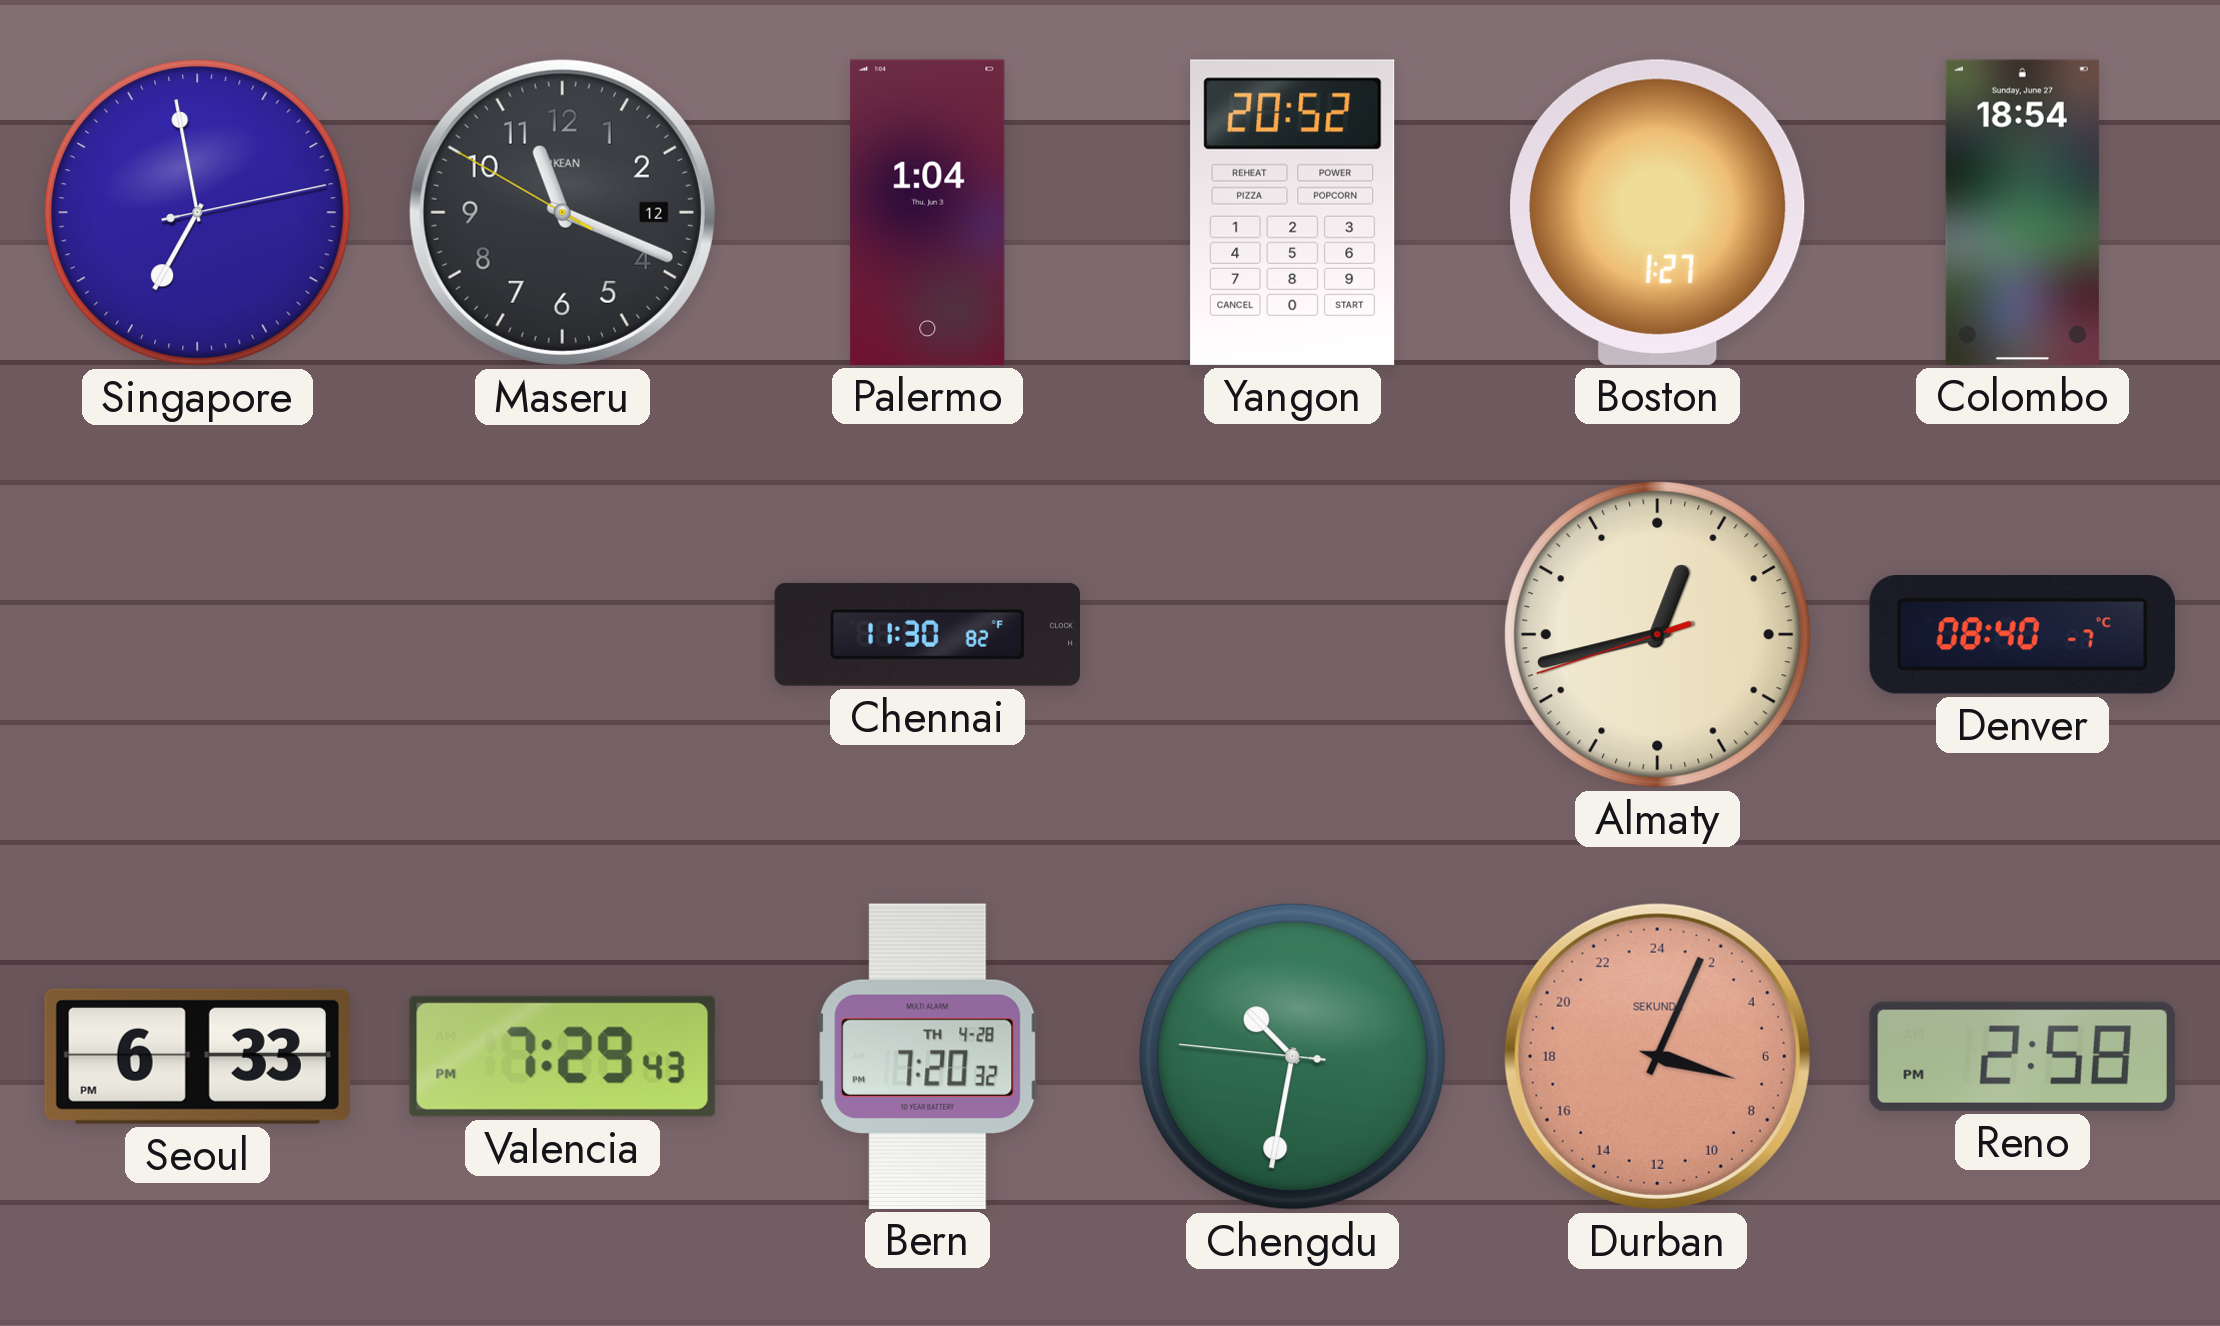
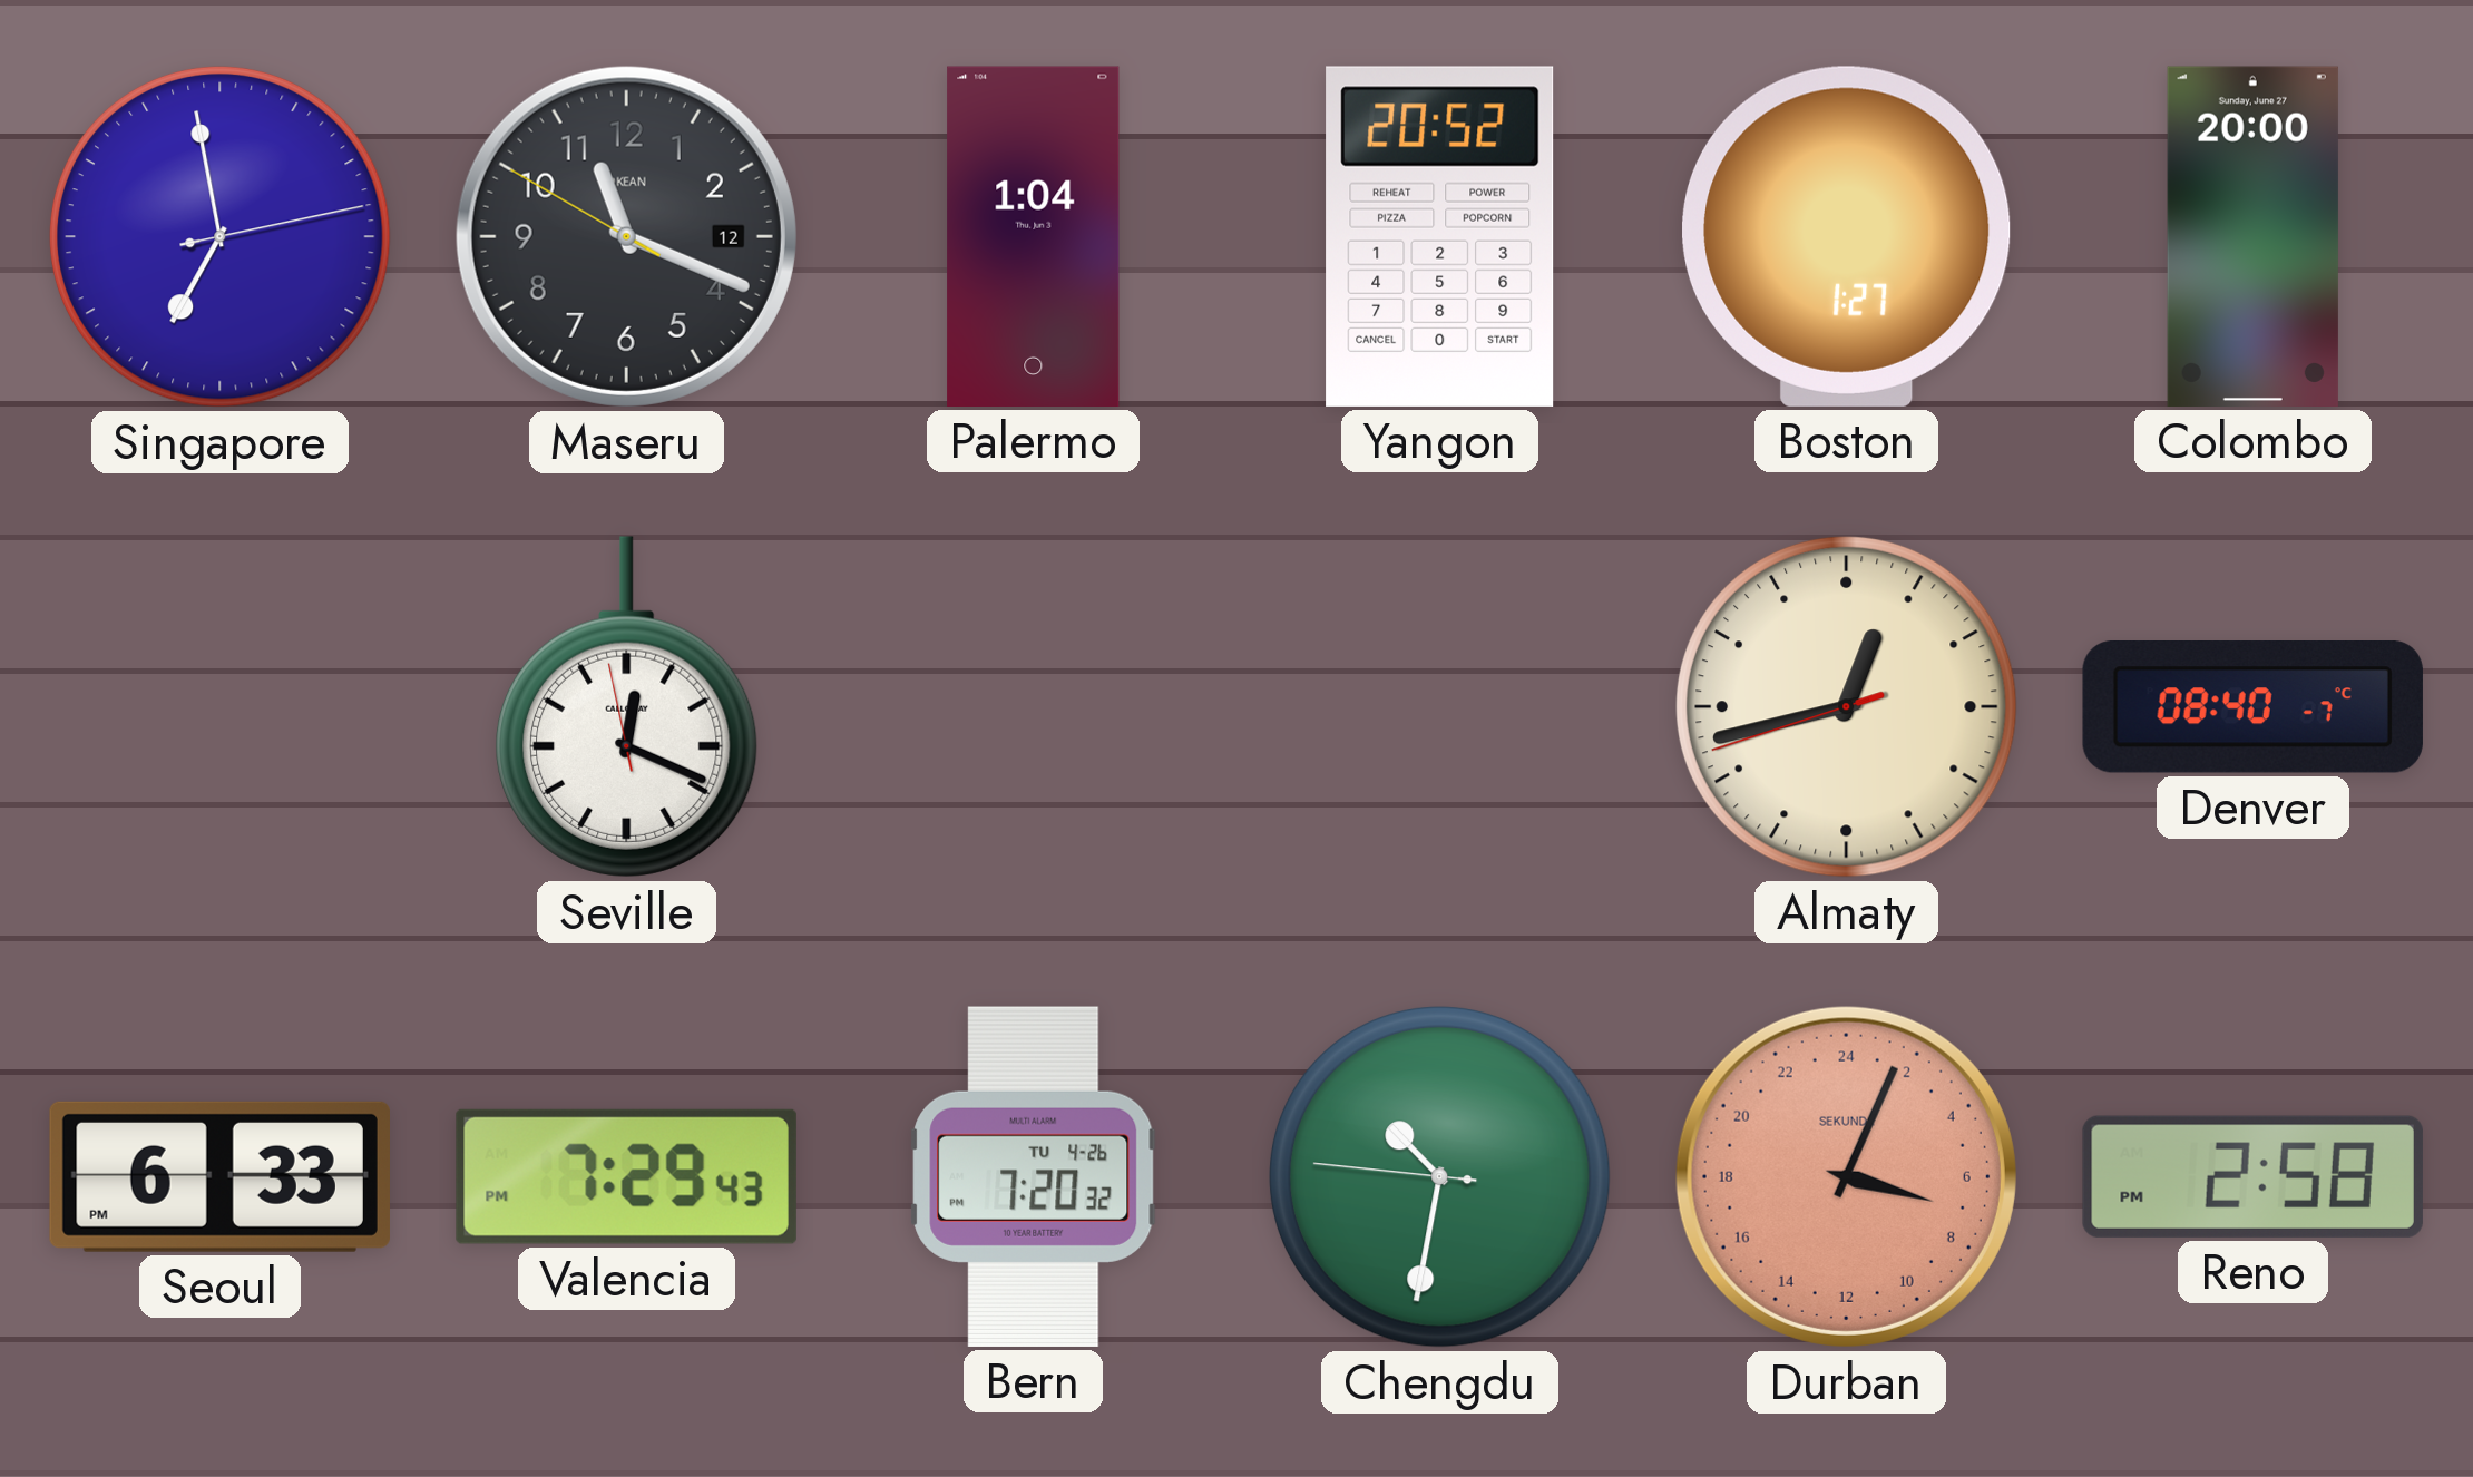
Colombo: 18:54 -> 20:00 (2252, 236)
Seville: none -> 12:18 (627, 707)
Chennai: 11:30 -> none (927, 634)
Bern date: TH 4-28 -> TU 4-26 (1034, 1176)
